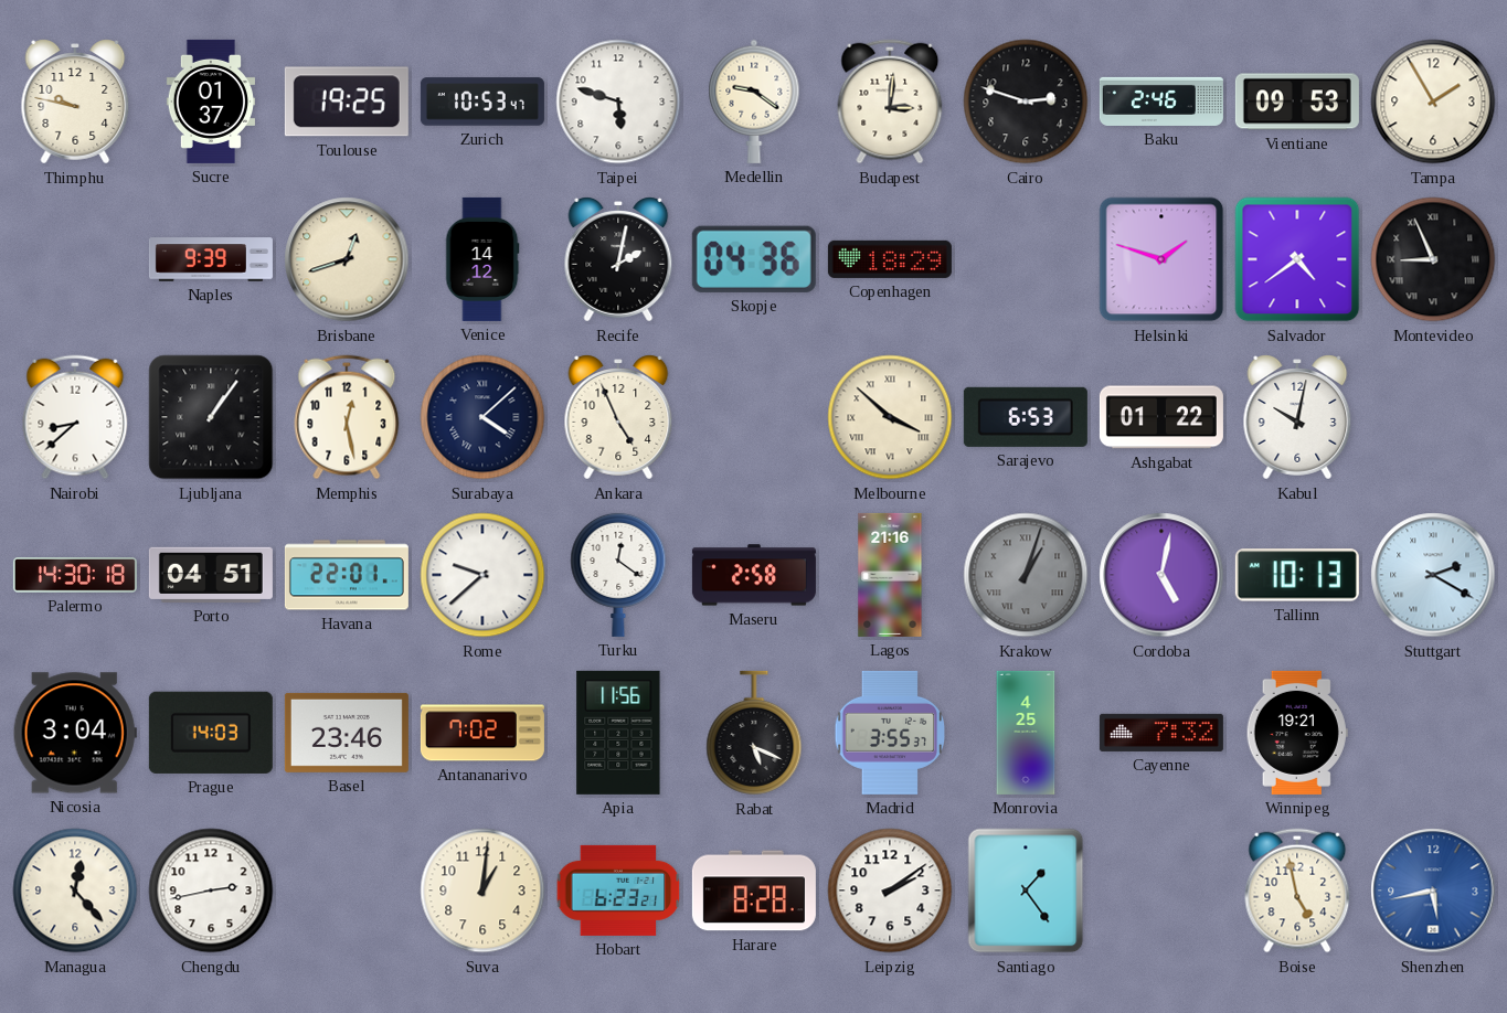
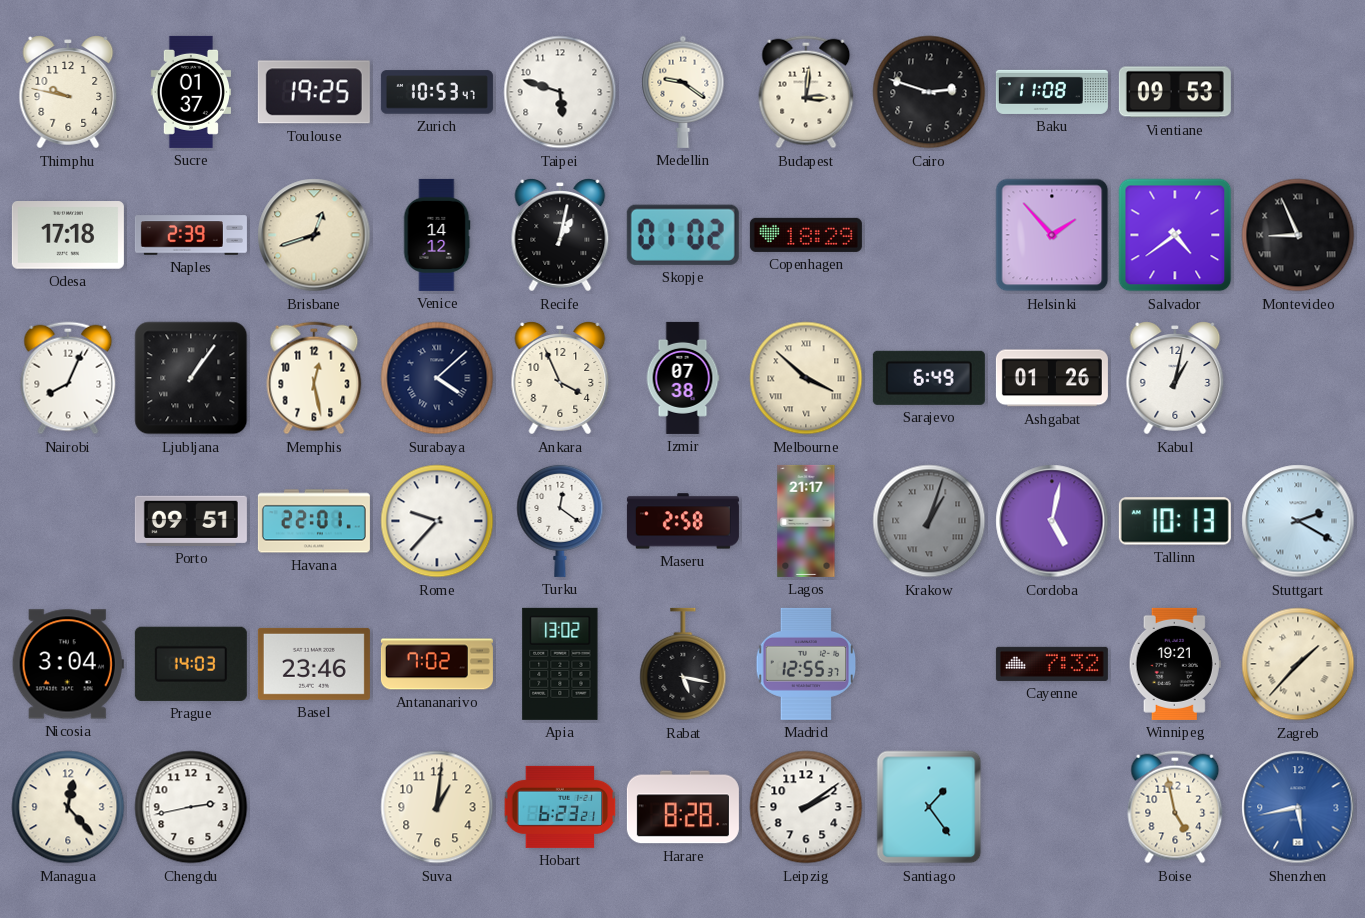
Baku: 2:46 -> 11:08 (1052, 92)
Tampa: 1:55 -> none (1433, 102)
Odesa: none -> 17:18 (68, 235)
Naples: 9:39 -> 2:39 (191, 235)
Recife: 2:02 -> 1:02 (560, 235)
Skopje: 04:36 -> 01:02 (683, 235)
Helsinki: 1:48 -> 1:53 (1052, 235)
Nairobi: 8:38 -> 8:04 (68, 378)
Ankara: 4:56 -> 3:56 (560, 378)
Izmir: none -> 07:38 (683, 378)
Sarajevo: 6:53 -> 6:49 (929, 378)
Ashgabat: 01:22 -> 01:26 (1052, 378)
Kabul: 10:02 -> 1:02 (1175, 378)
Palermo: 14:30 -> none (75, 576)
Porto: 04:51 -> 09:51 (191, 521)
Rome: 9:38 -> 9:37 (437, 521)
Lagos: 21:16 -> 21:17 (806, 521)
Apia: 11:56 -> 13:02 (560, 664)
Rabat: 5:19 -> 5:17 (683, 664)
Madrid: 3:55 -> 12:55 (806, 664)
Monrovia: 4:25 -> none (1026, 733)
Zagreb: none -> 1:37 (1298, 664)
